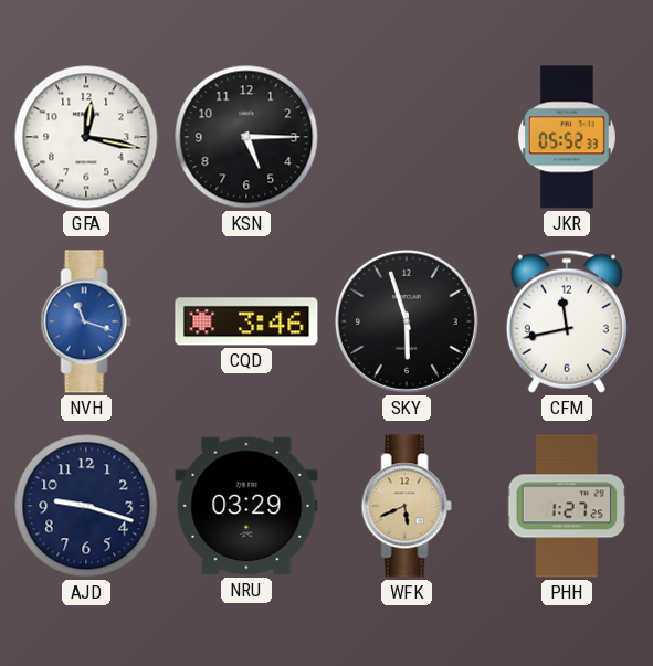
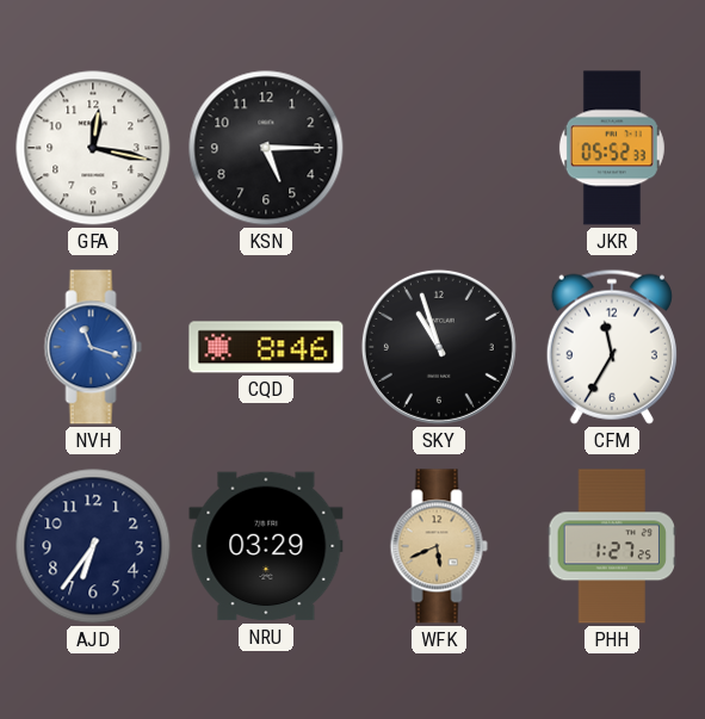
CQD: 3:46 -> 8:46 (266, 347)
SKY: 5:57 -> 10:57 (439, 347)
CFM: 11:43 -> 11:35 (612, 347)
AJD: 9:18 -> 6:36 (93, 546)
